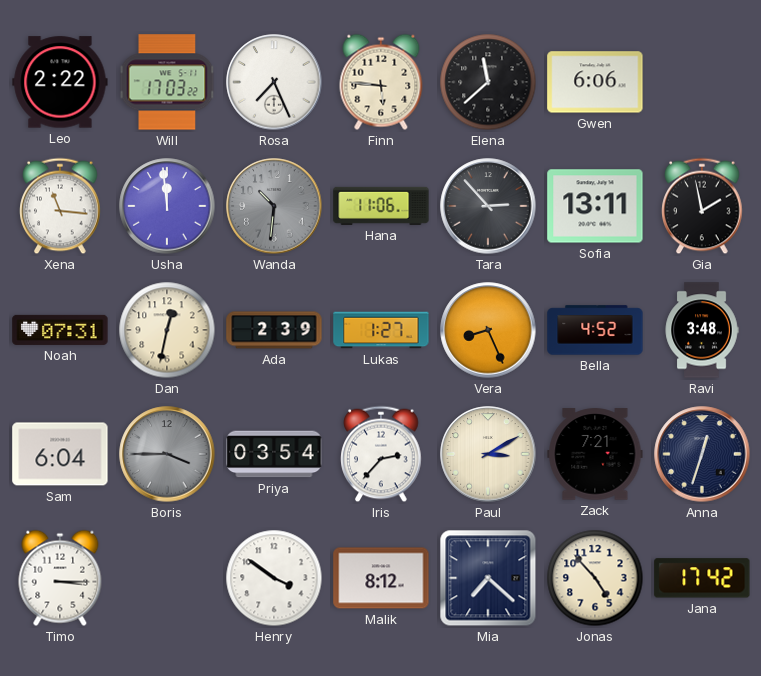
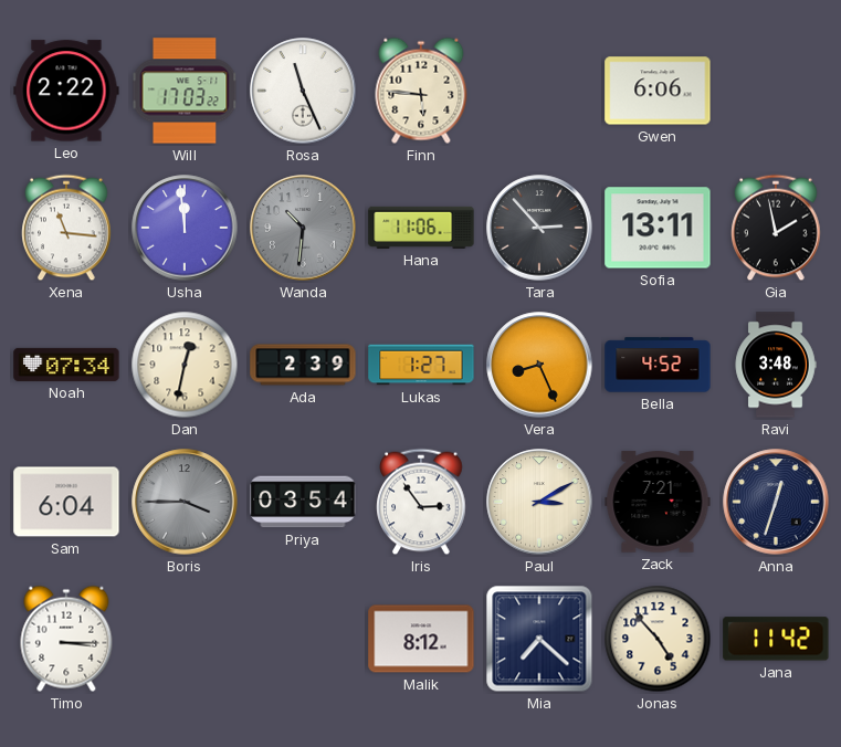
Rosa: 7:26 -> 11:26 (303, 91)
Elena: 11:38 -> none (488, 82)
Noah: 07:31 -> 07:34 (66, 365)
Iris: 2:37 -> 2:54 (421, 502)
Henry: 3:51 -> none (274, 578)
Jana: 17:42 -> 11:42 (776, 639)
